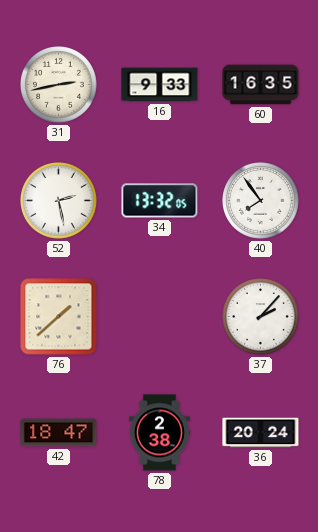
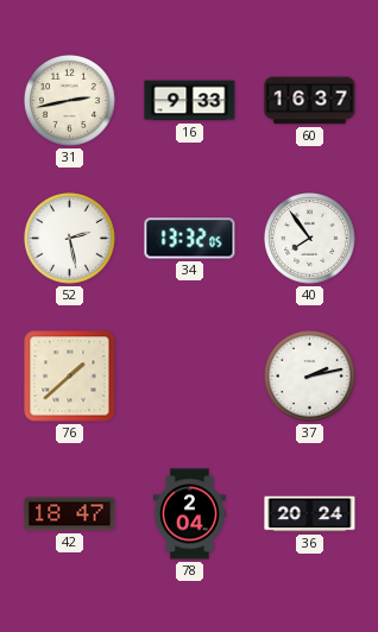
60: 16:35 -> 16:37 (310, 101)
37: 2:07 -> 2:13 (310, 377)
78: 2:38 -> 2:04 (189, 514)
